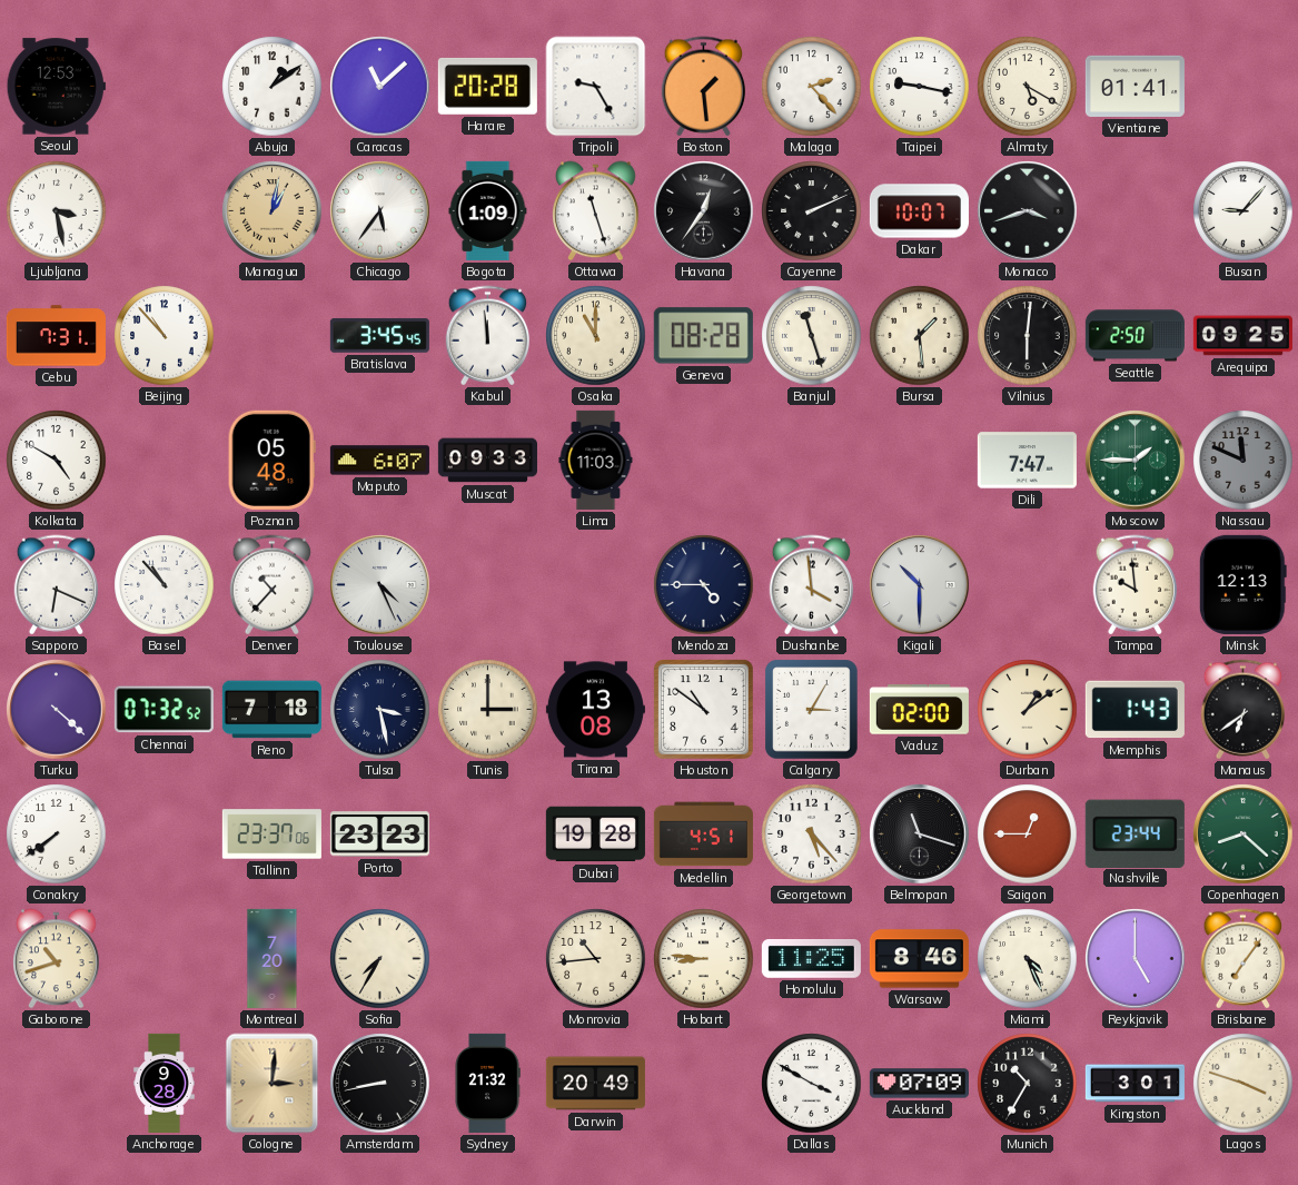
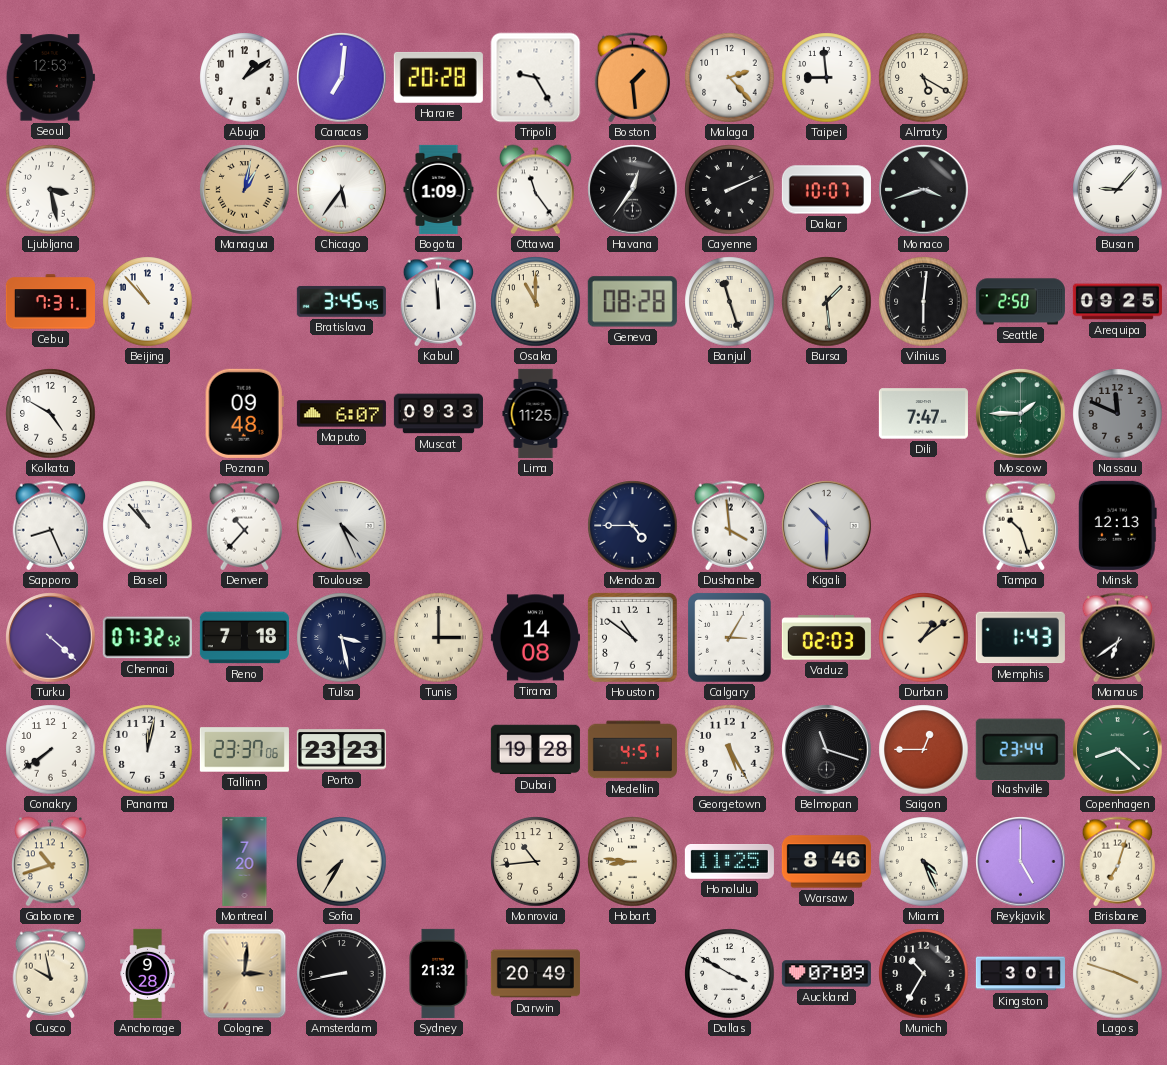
Caracas: 11:08 -> 7:01 (342, 78)
Taipei: 9:17 -> 8:59 (827, 78)
Vientiane: 01:41 -> none (1134, 86)
Ottawa: 11:27 -> 11:24 (536, 190)
Poznan: 05:48 -> 09:48 (244, 413)
Lima: 11:03 -> 11:25 (536, 413)
Sapporo: 6:19 -> 8:26 (51, 526)
Tampa: 9:59 -> 10:27 (1021, 526)
Tirana: 13:08 -> 14:08 (535, 638)
Vaduz: 02:00 -> 02:03 (826, 638)
Panama: none -> 12:02 (148, 750)
Georgetown: 5:23 -> 5:25 (730, 750)
Brisbane: 7:06 -> 7:03 (1118, 862)
Cusco: none -> 9:58 (51, 974)
